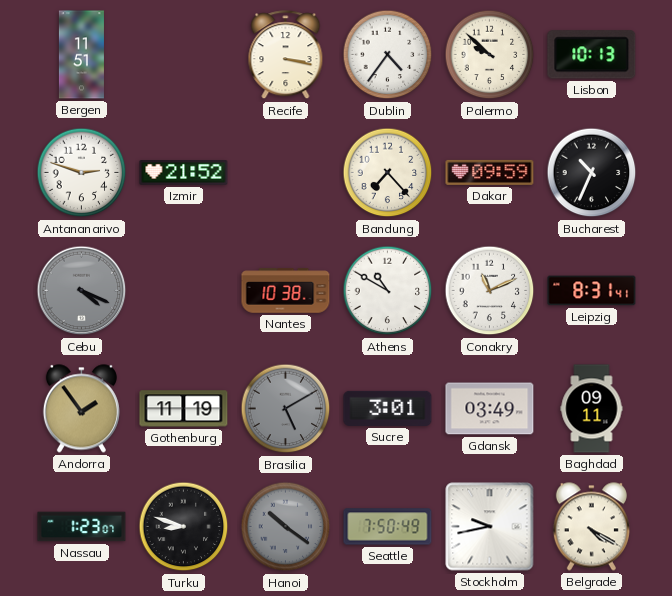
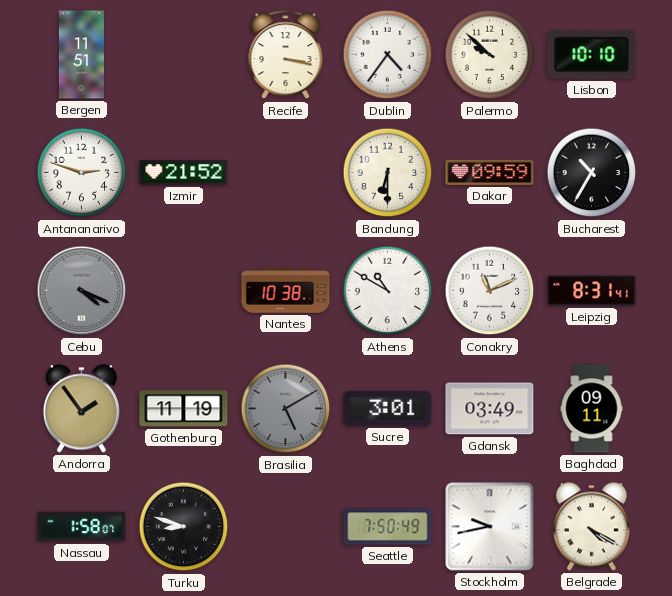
Lisbon: 10:13 -> 10:10 (592, 55)
Bandung: 7:23 -> 6:30 (388, 173)
Bucharest: 10:34 -> 10:35 (592, 173)
Nassau: 1:23 -> 1:58 (82, 527)
Hanoi: 10:21 -> none (286, 527)
